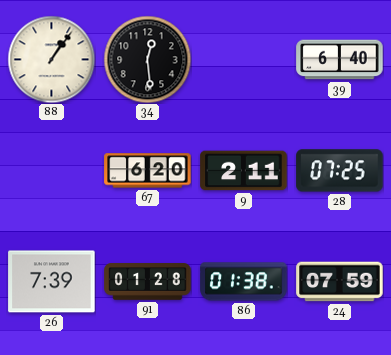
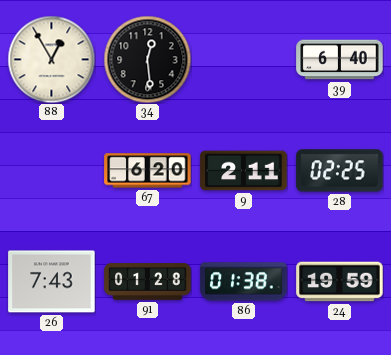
88: 1:06 -> 12:55 (51, 59)
28: 07:25 -> 02:25 (340, 171)
26: 7:39 -> 7:43 (52, 282)
24: 07:59 -> 19:59 (340, 282)
